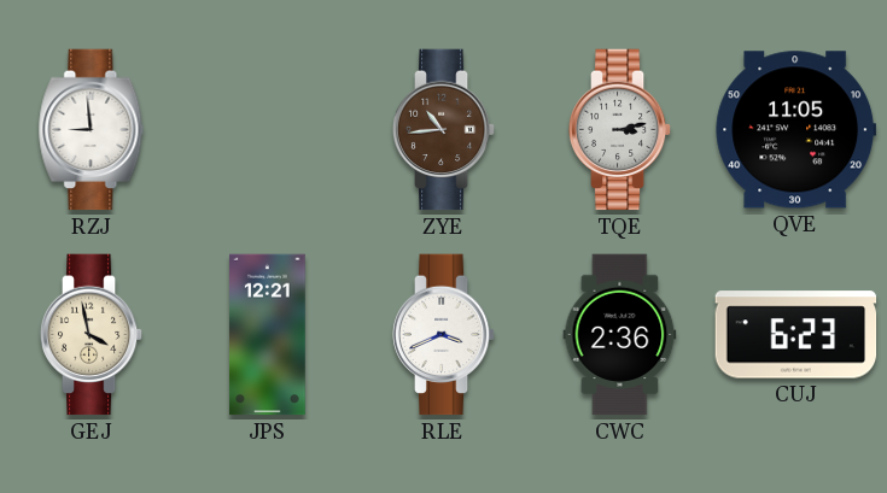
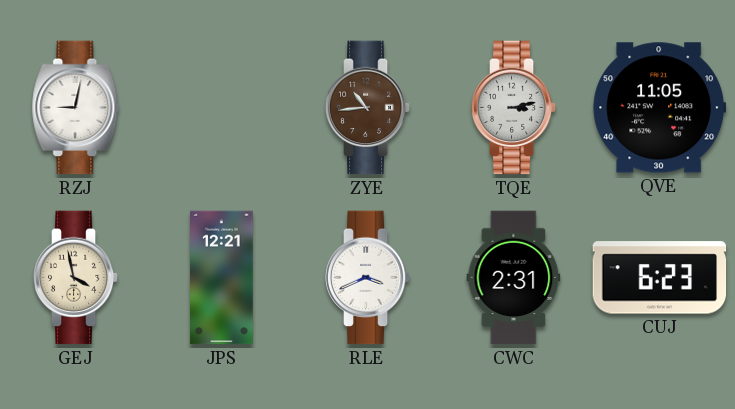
RZJ: 8:59 -> 9:02 (76, 108)
CWC: 2:36 -> 2:31 (514, 278)
